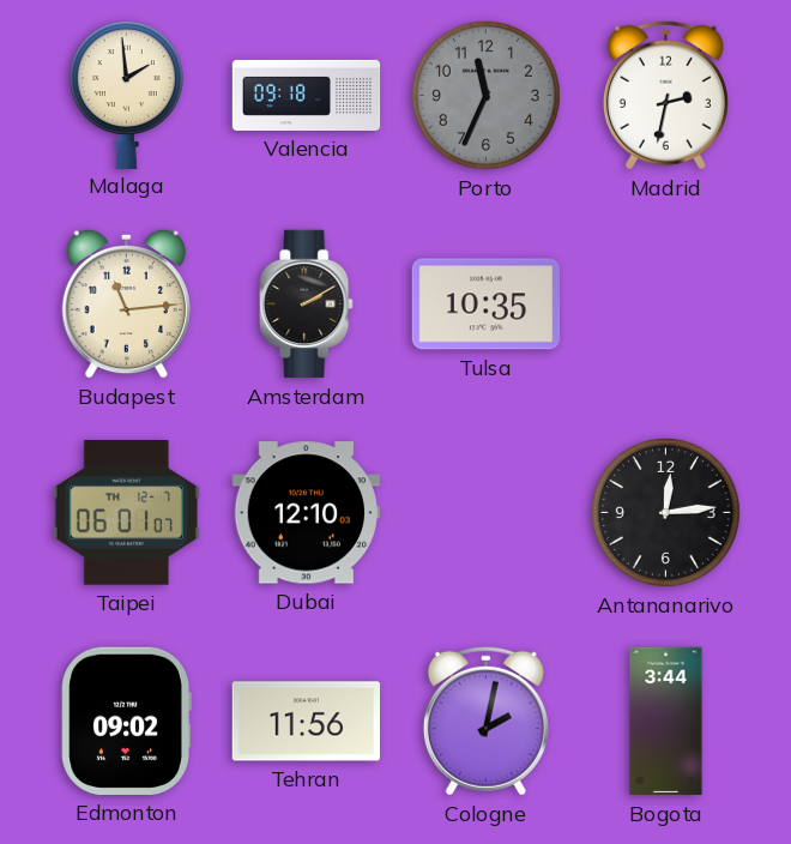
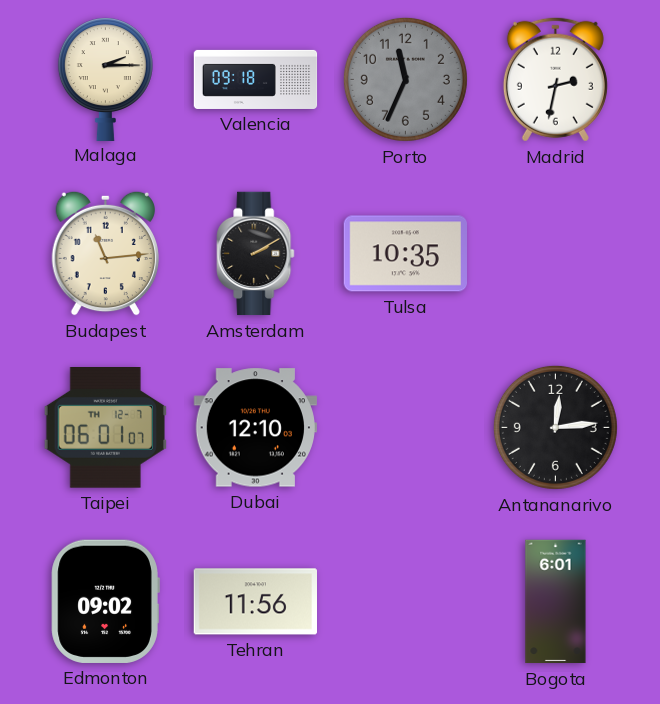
Malaga: 1:59 -> 2:15 (105, 79)
Cologne: 2:02 -> none (485, 721)
Bogota: 3:44 -> 6:01 (556, 602)
